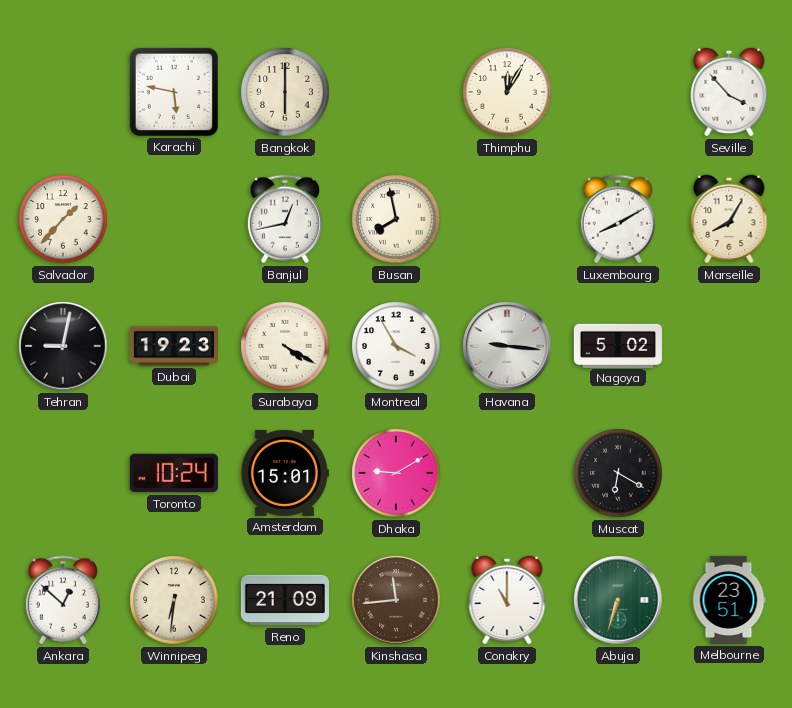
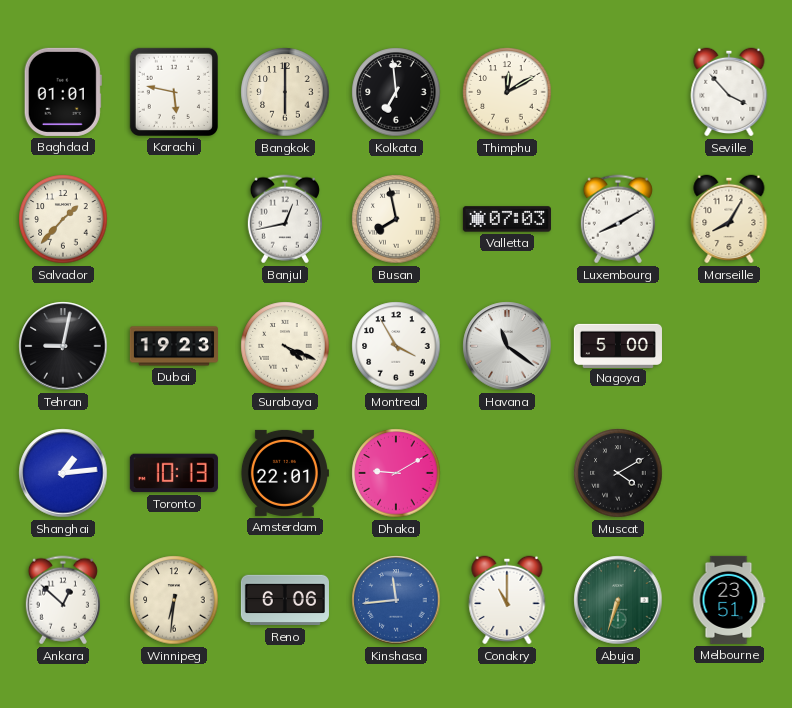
Baghdad: none -> 01:01 (63, 92)
Kolkata: none -> 6:59 (396, 92)
Thimphu: 12:05 -> 12:10 (507, 92)
Valletta: none -> 07:03 (507, 219)
Surabaya: 4:20 -> 4:19 (285, 346)
Havana: 9:16 -> 11:21 (507, 346)
Nagoya: 5:02 -> 5:00 (618, 345)
Shanghai: none -> 1:14 (63, 473)
Toronto: 10:24 -> 10:13 (174, 473)
Amsterdam: 15:01 -> 22:01 (284, 473)
Muscat: 6:20 -> 4:10 (618, 473)
Reno: 21:09 -> 6:06 (285, 600)
Kinshasa dial: brown -> blue (396, 600)
